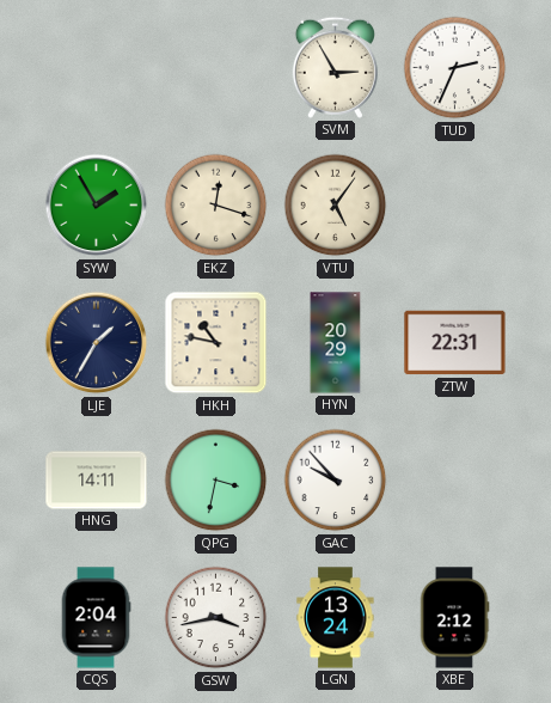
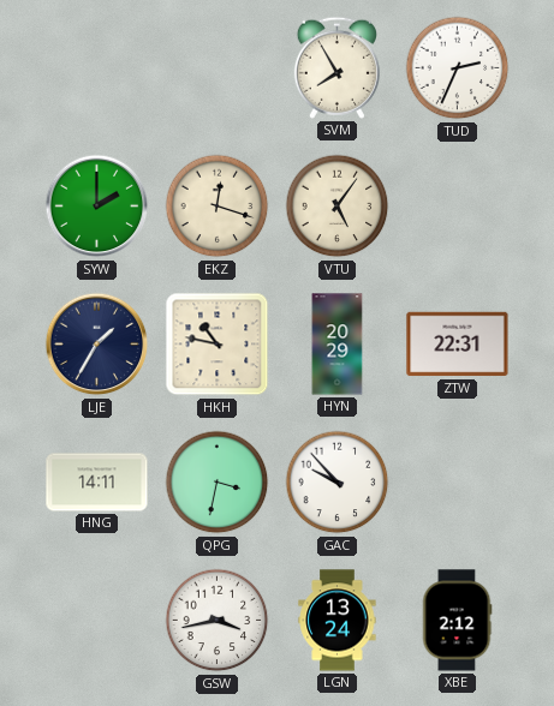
SVM: 2:55 -> 7:55 (336, 67)
SYW: 1:55 -> 2:00 (97, 207)
CQS: 2:04 -> none (96, 618)
